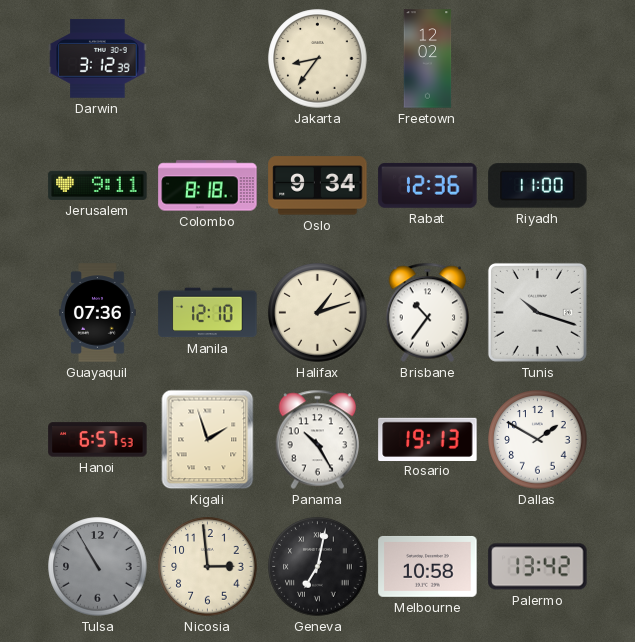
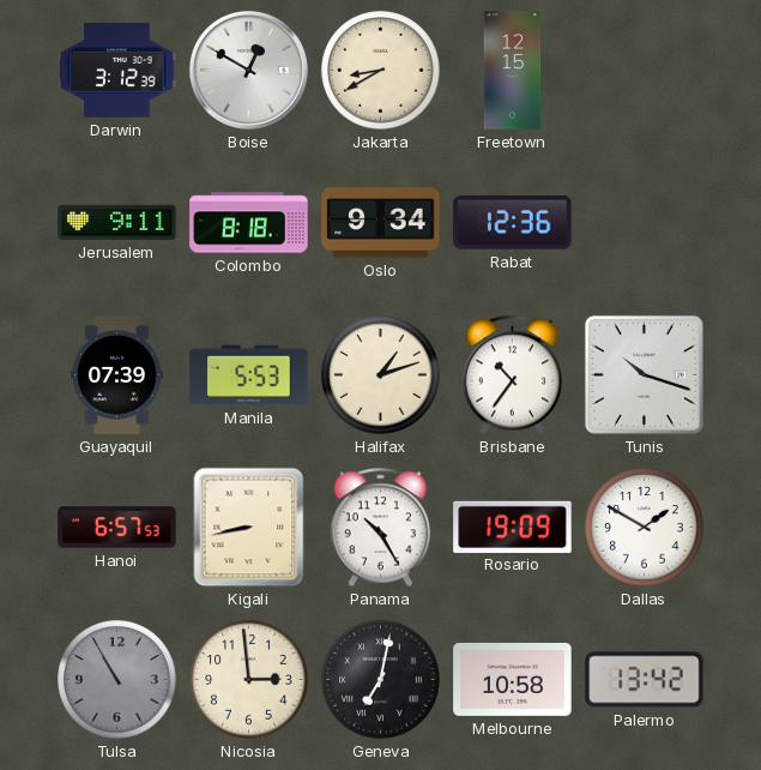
Boise: none -> 12:50 (248, 70)
Jakarta: 8:36 -> 8:40 (381, 71)
Freetown: 12:02 -> 12:15 (513, 71)
Riyadh: 11:00 -> none (538, 186)
Guayaquil: 07:36 -> 07:39 (117, 375)
Manila: 12:10 -> 5:53 (249, 375)
Kigali: 1:57 -> 8:43 (249, 528)
Rosario: 19:13 -> 19:09 (513, 527)
